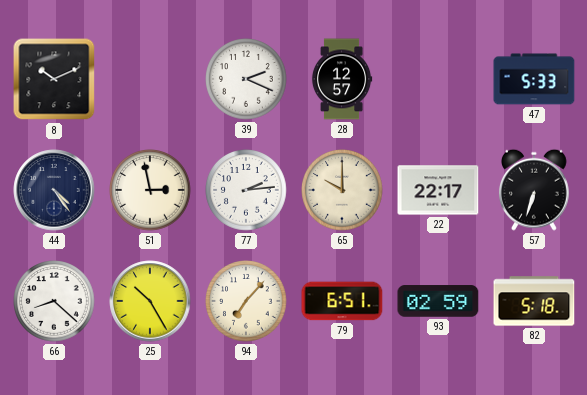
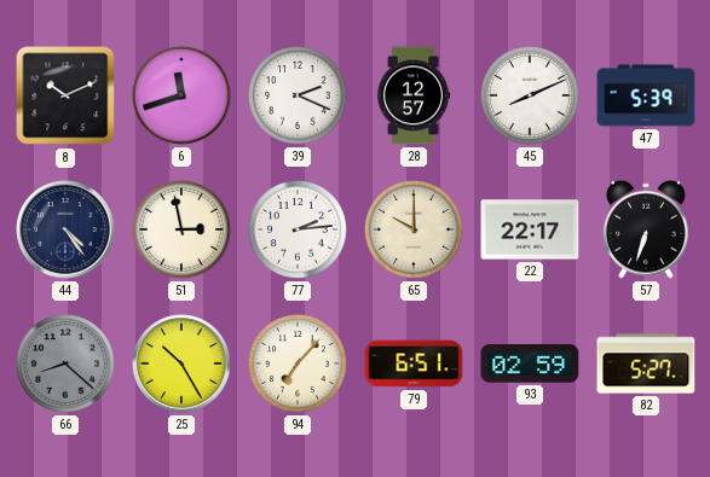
6: none -> 11:42 (181, 95)
45: none -> 8:11 (530, 95)
47: 5:33 -> 5:39 (646, 95)
66 dial: white -> grey (65, 363)
82: 5:18 -> 5:27 (646, 363)
